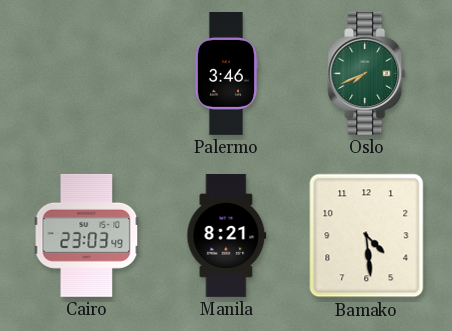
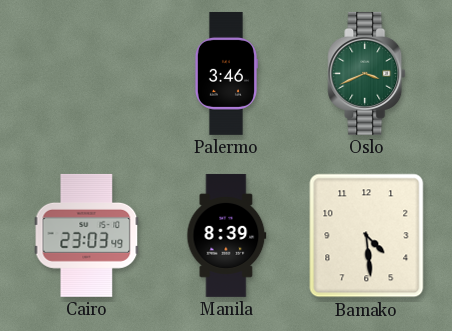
Oslo: 7:41 -> 3:41 (367, 73)
Manila: 8:21 -> 8:39 (227, 235)
